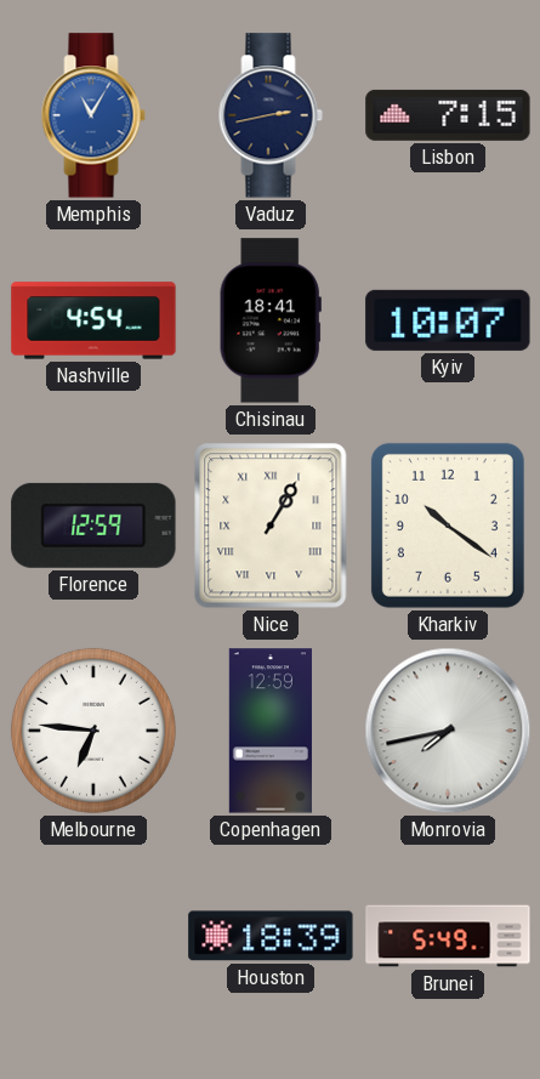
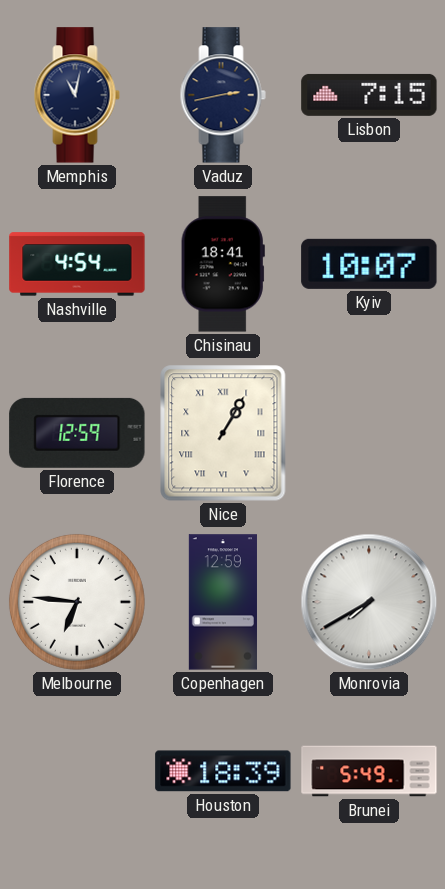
Memphis: 11:05 -> 11:02 (77, 95)
Memphis dial: blue -> navy (77, 95)
Kharkiv: 10:21 -> none (448, 526)
Monrovia: 7:43 -> 7:40 (369, 602)
